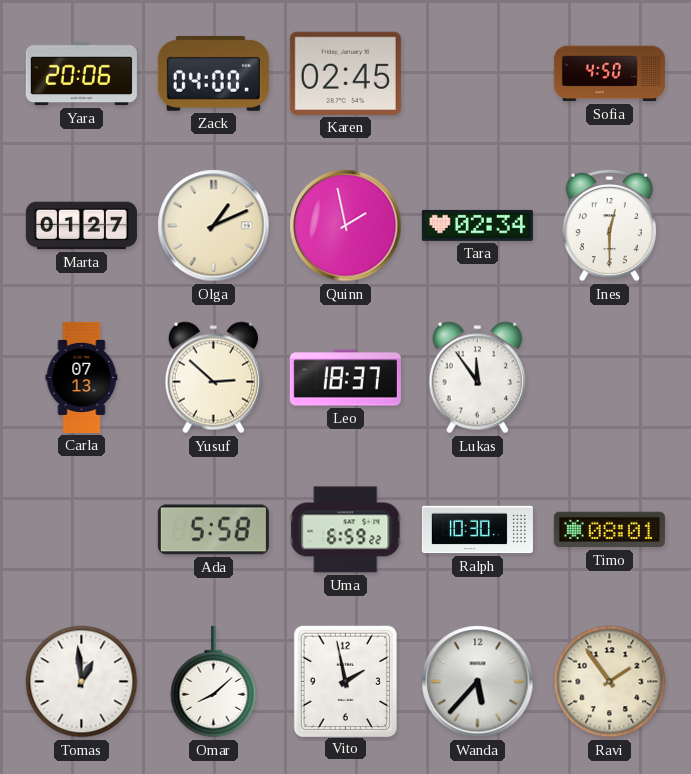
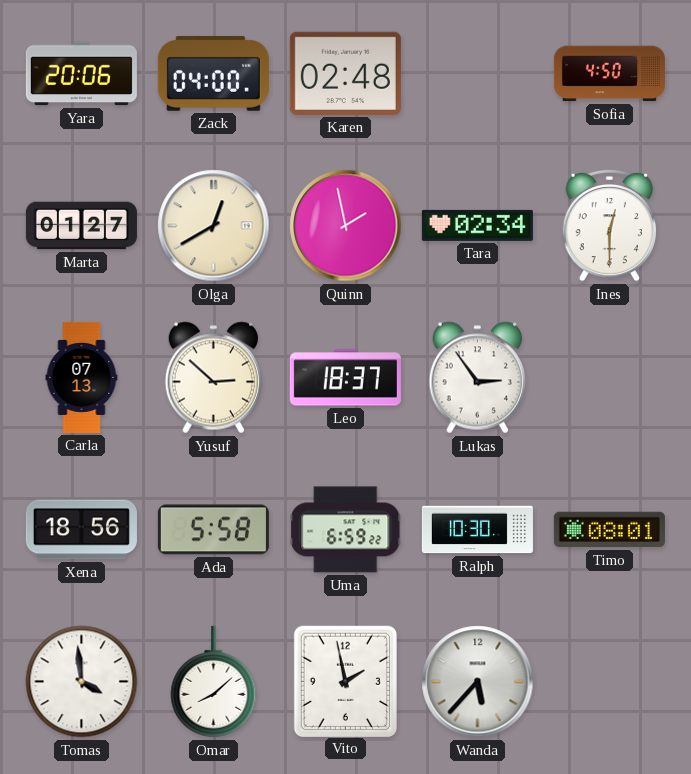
Karen: 02:45 -> 02:48 (345, 73)
Olga: 1:11 -> 12:40 (214, 226)
Lukas: 11:54 -> 2:54 (477, 378)
Xena: none -> 18:56 (81, 530)
Tomas: 12:59 -> 3:59 (82, 682)
Ravi: 1:54 -> none (610, 682)
